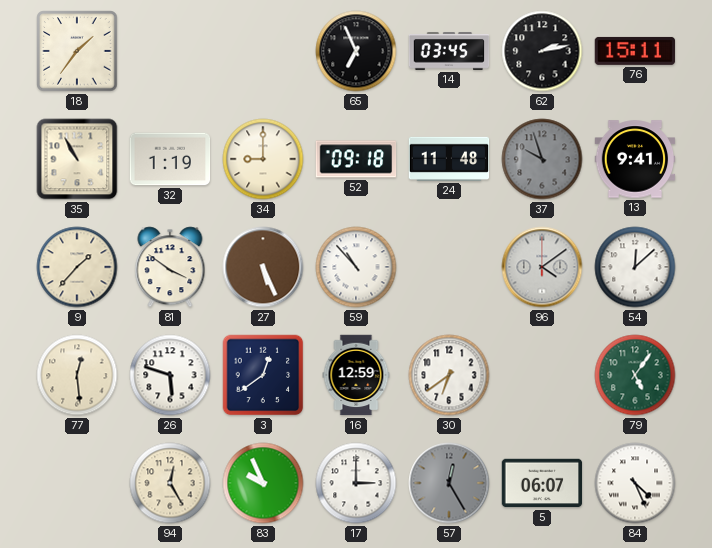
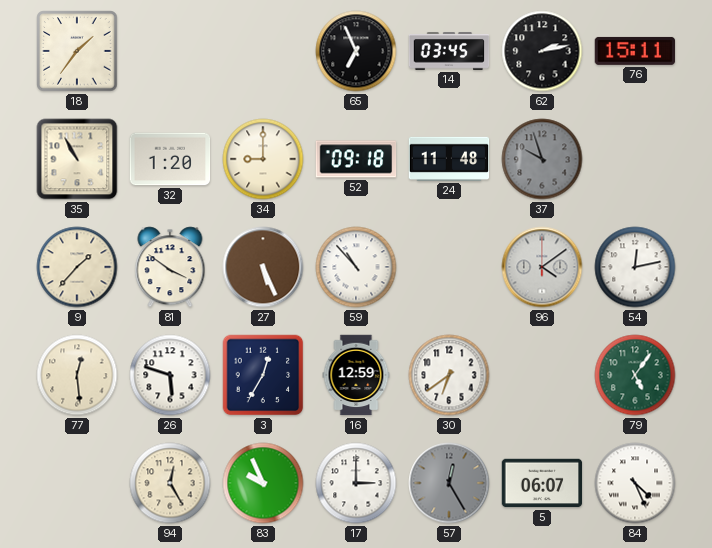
32: 1:19 -> 1:20 (170, 159)
13: 9:41 -> none (635, 159)
54: 12:08 -> 12:13 (635, 267)
3: 12:39 -> 12:35 (263, 375)
